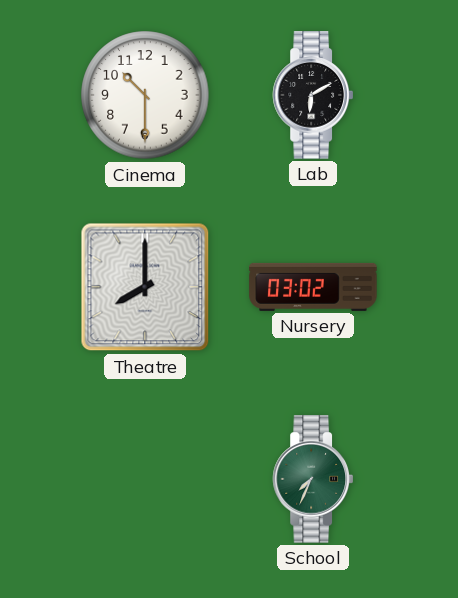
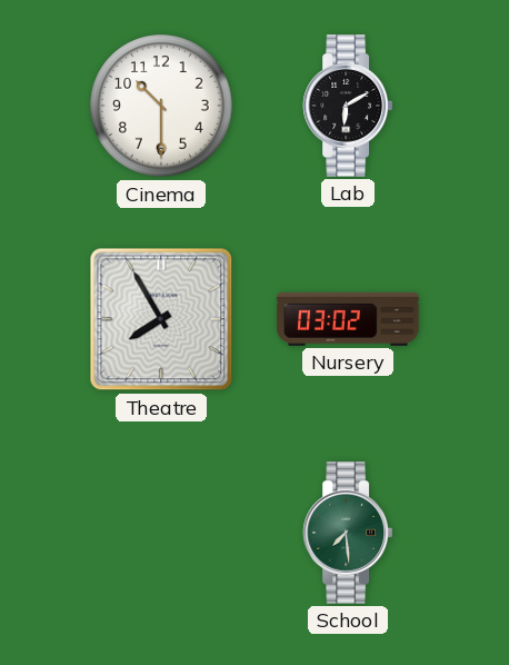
Theatre: 8:00 -> 7:55 (161, 319)
School: 7:34 -> 7:29 (347, 533)
